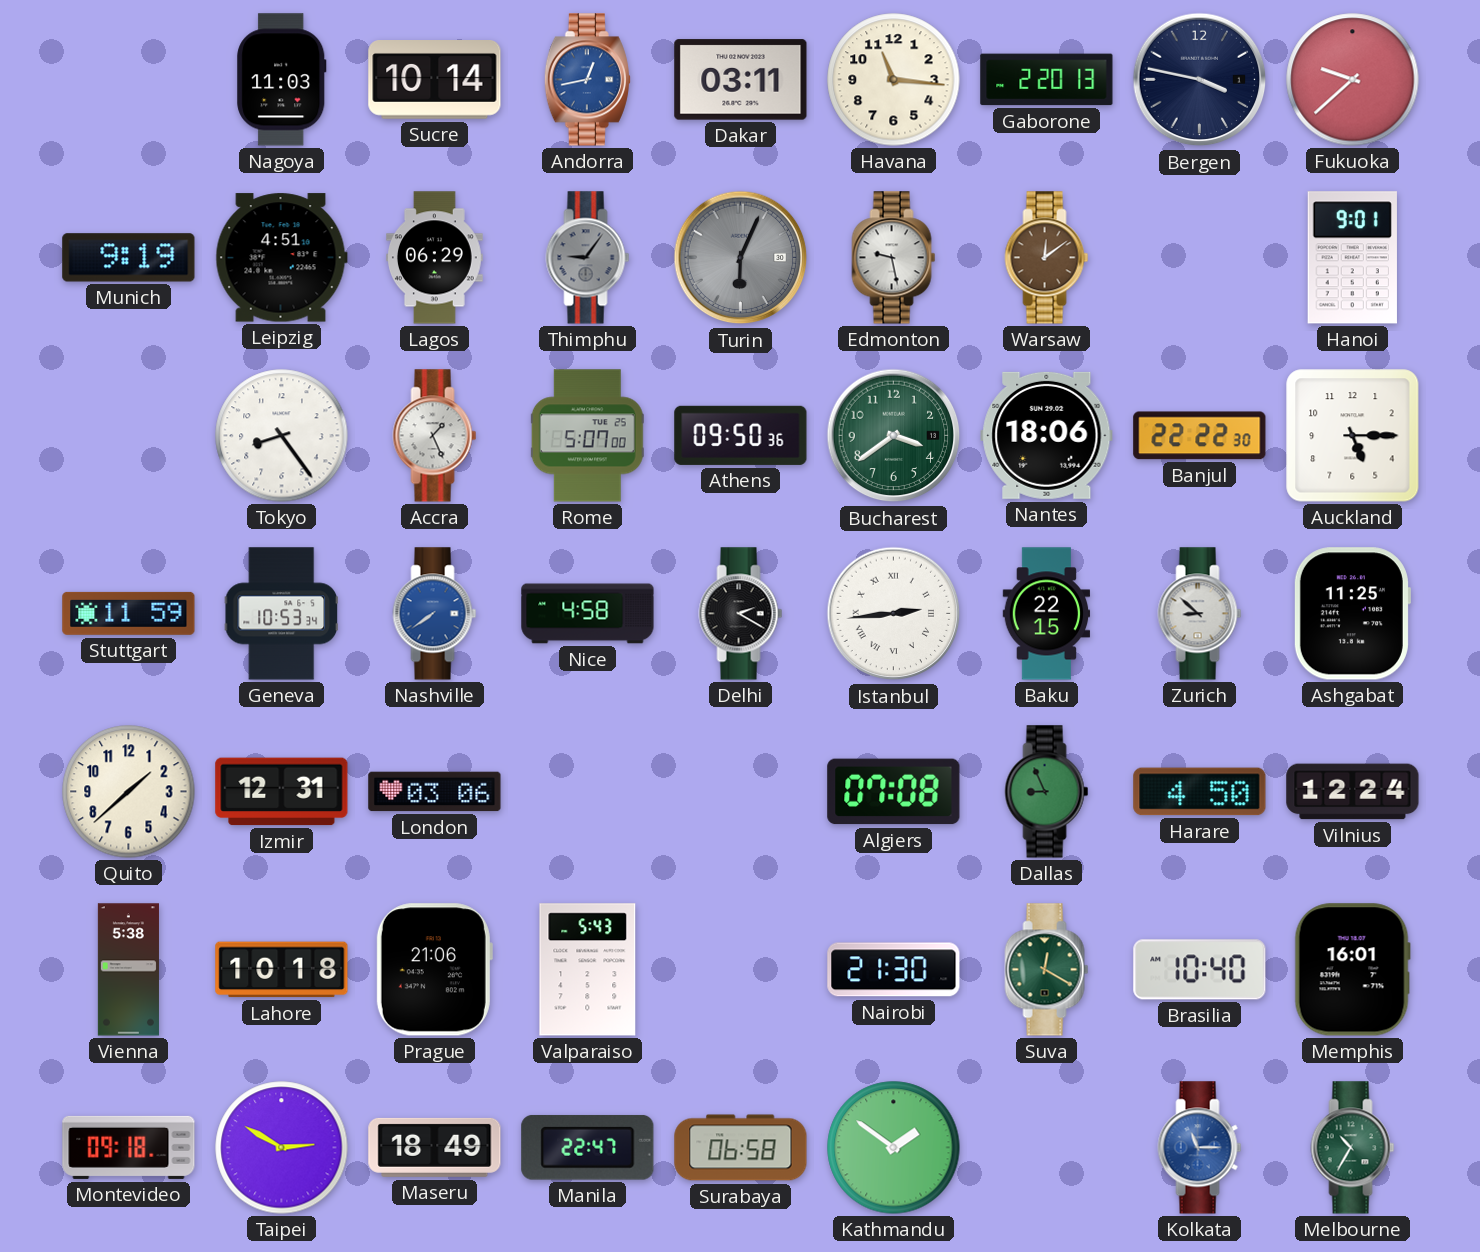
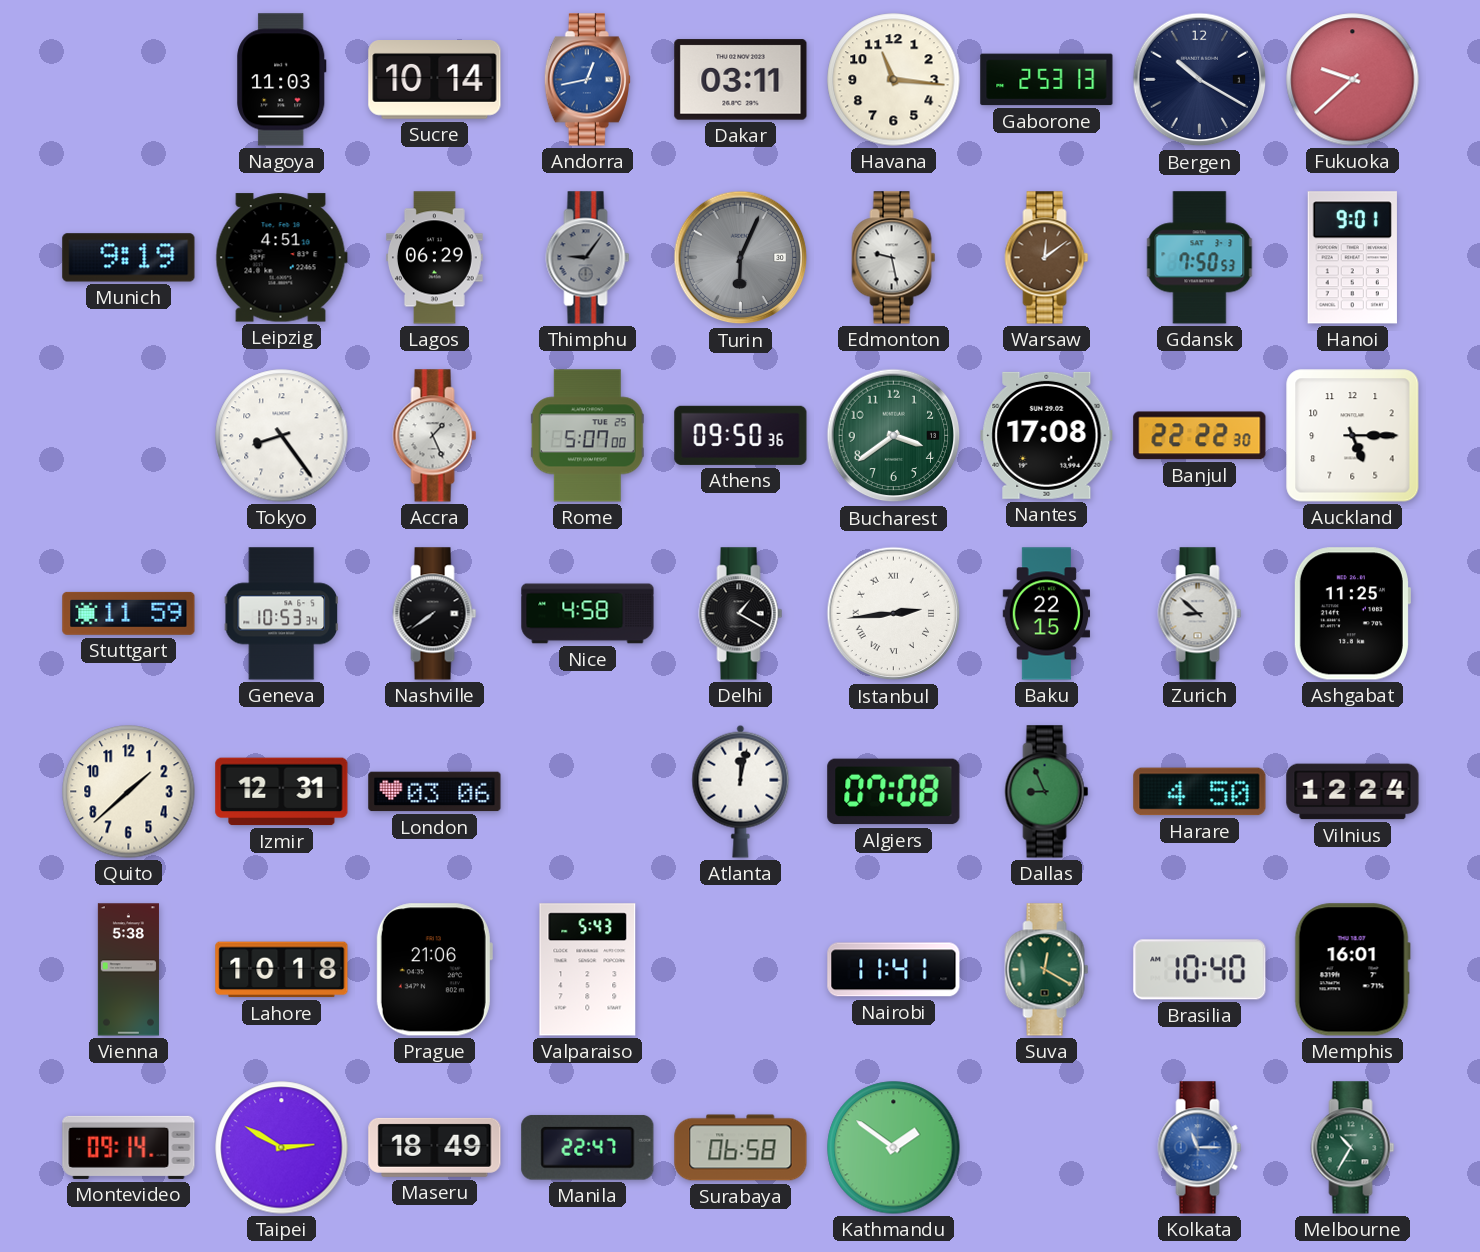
Gaborone: 2:20 -> 2:53 (1047, 80)
Bergen: 3:47 -> 10:20 (1200, 80)
Gdansk: none -> 7:50 (1200, 258)
Nantes: 18:06 -> 17:08 (1047, 435)
Nashville dial: blue -> black (435, 614)
Delhi: 2:20 -> 1:20 (741, 614)
Atlanta: none -> 12:02 (741, 791)
Nairobi: 21:30 -> 11:41 (894, 970)
Montevideo: 09:18 -> 09:14 (129, 1147)
